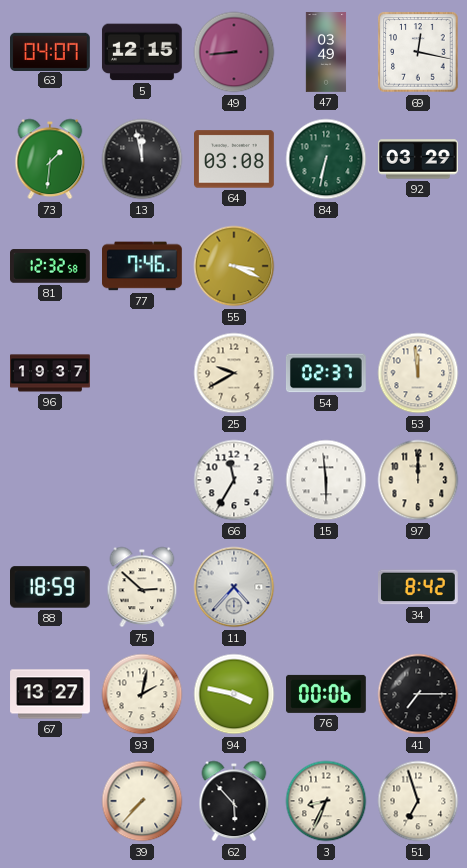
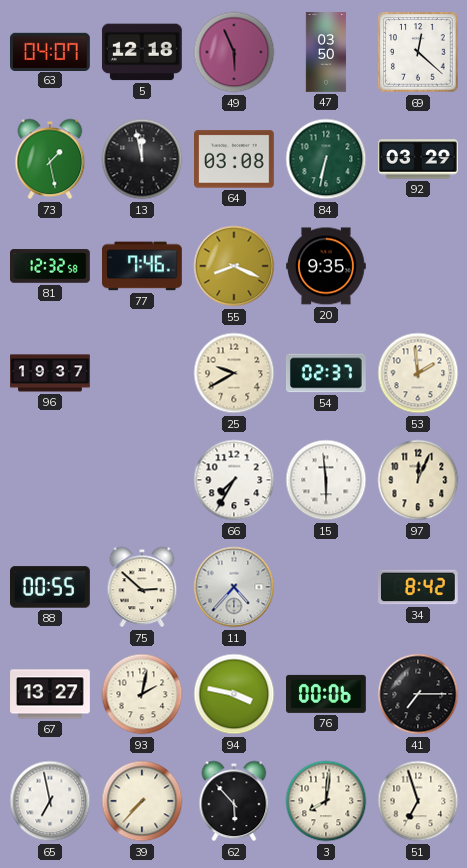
5: 12:15 -> 12:18 (142, 52)
49: 8:44 -> 5:56 (234, 52)
47: 03:49 -> 03:50 (326, 52)
69: 12:17 -> 12:22 (418, 52)
73: 1:31 -> 1:28 (50, 159)
55: 3:19 -> 8:19 (234, 266)
20: none -> 9:35 (327, 266)
53: 11:59 -> 1:59 (418, 373)
66: 11:35 -> 7:35 (234, 480)
97: 12:00 -> 12:04 (418, 480)
88: 18:59 -> 00:55 (51, 587)
65: none -> 6:58 (50, 801)
3: 8:34 -> 8:01 (326, 801)
